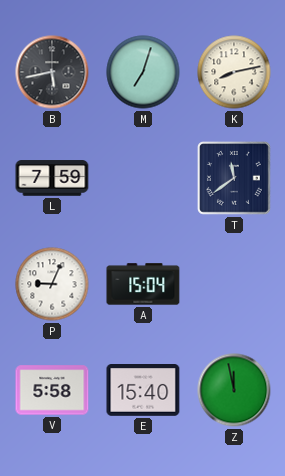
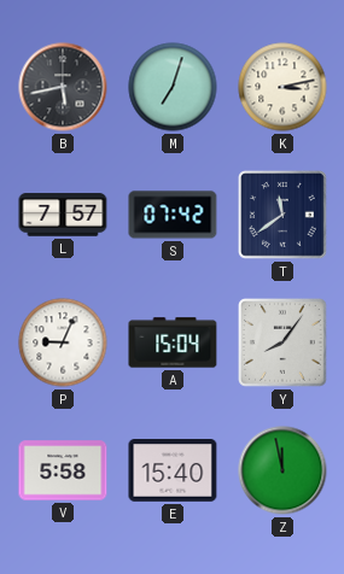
K: 8:13 -> 3:13 (282, 87)
L: 7:59 -> 7:57 (63, 215)
S: none -> 07:42 (173, 215)
Y: none -> 8:06 (284, 344)
